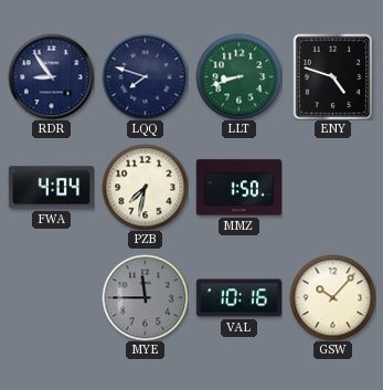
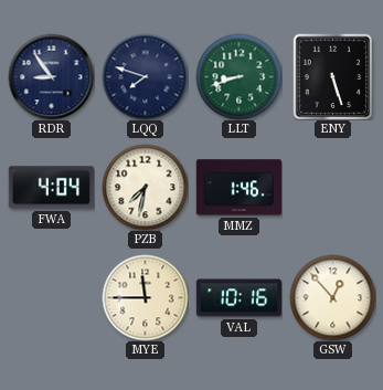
ENY: 4:48 -> 5:27 (333, 76)
MMZ: 1:50 -> 1:46 (238, 188)
MYE dial: grey -> cream (145, 297)
GSW: 10:07 -> 12:53 (332, 297)
